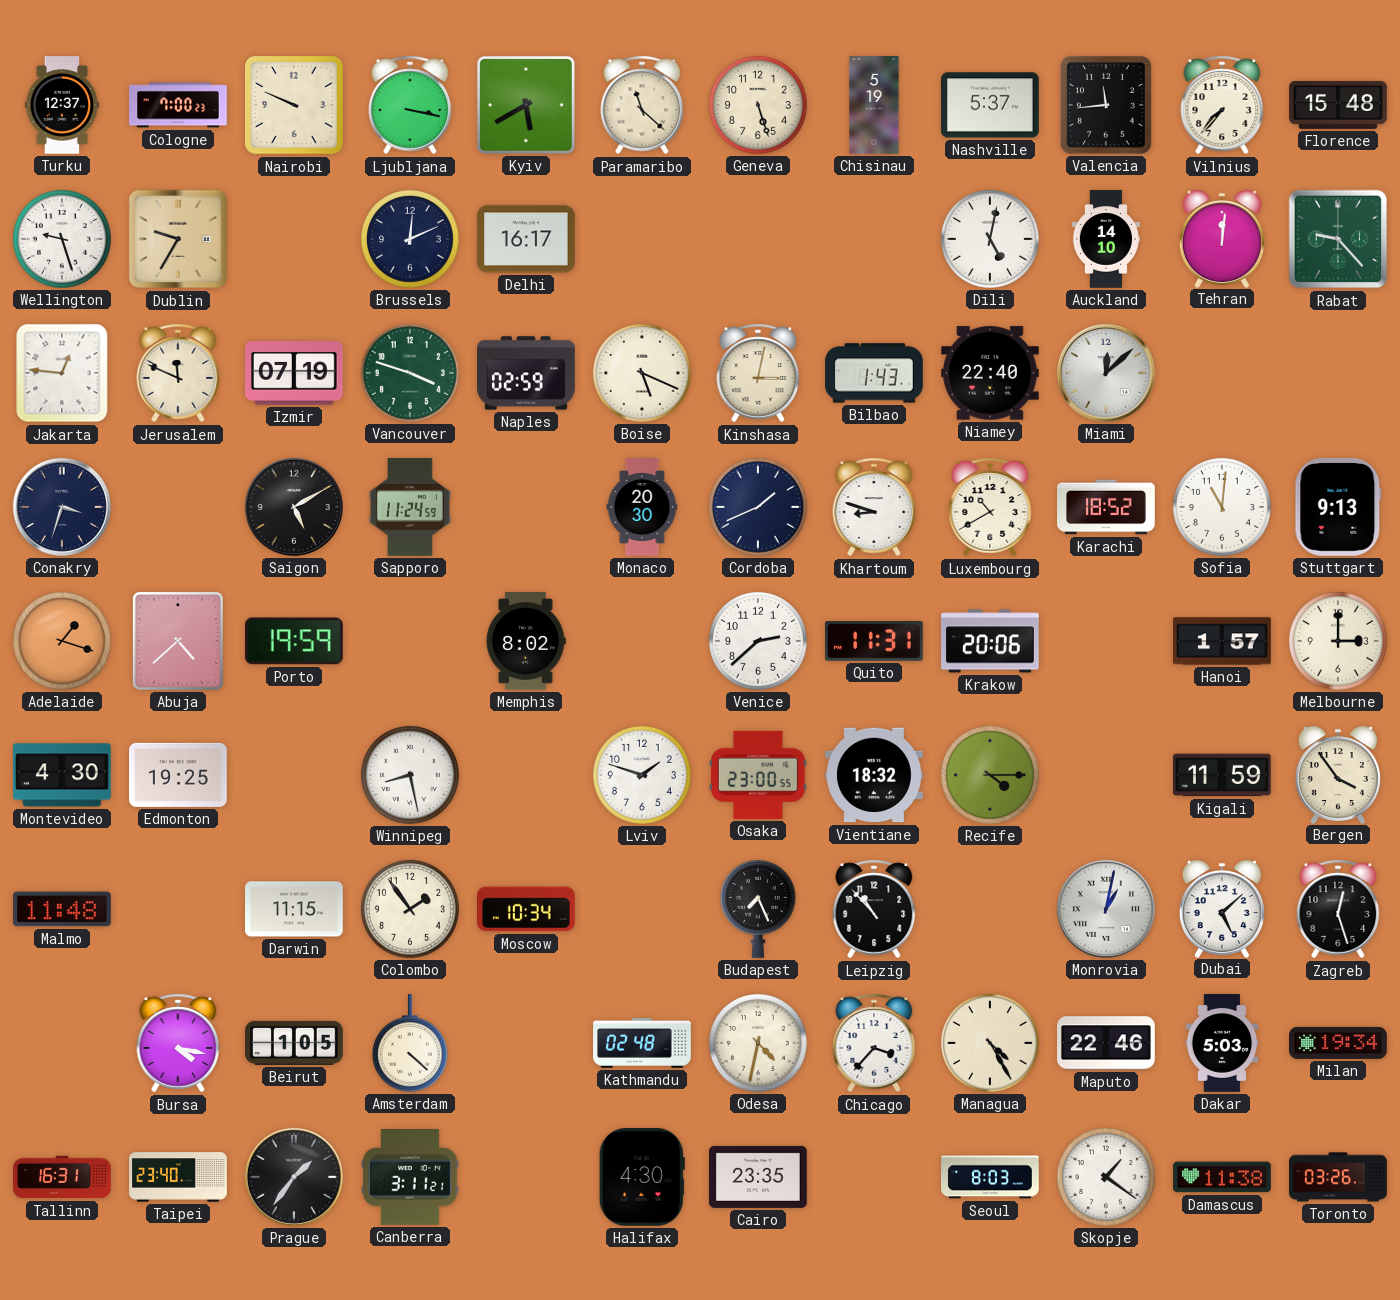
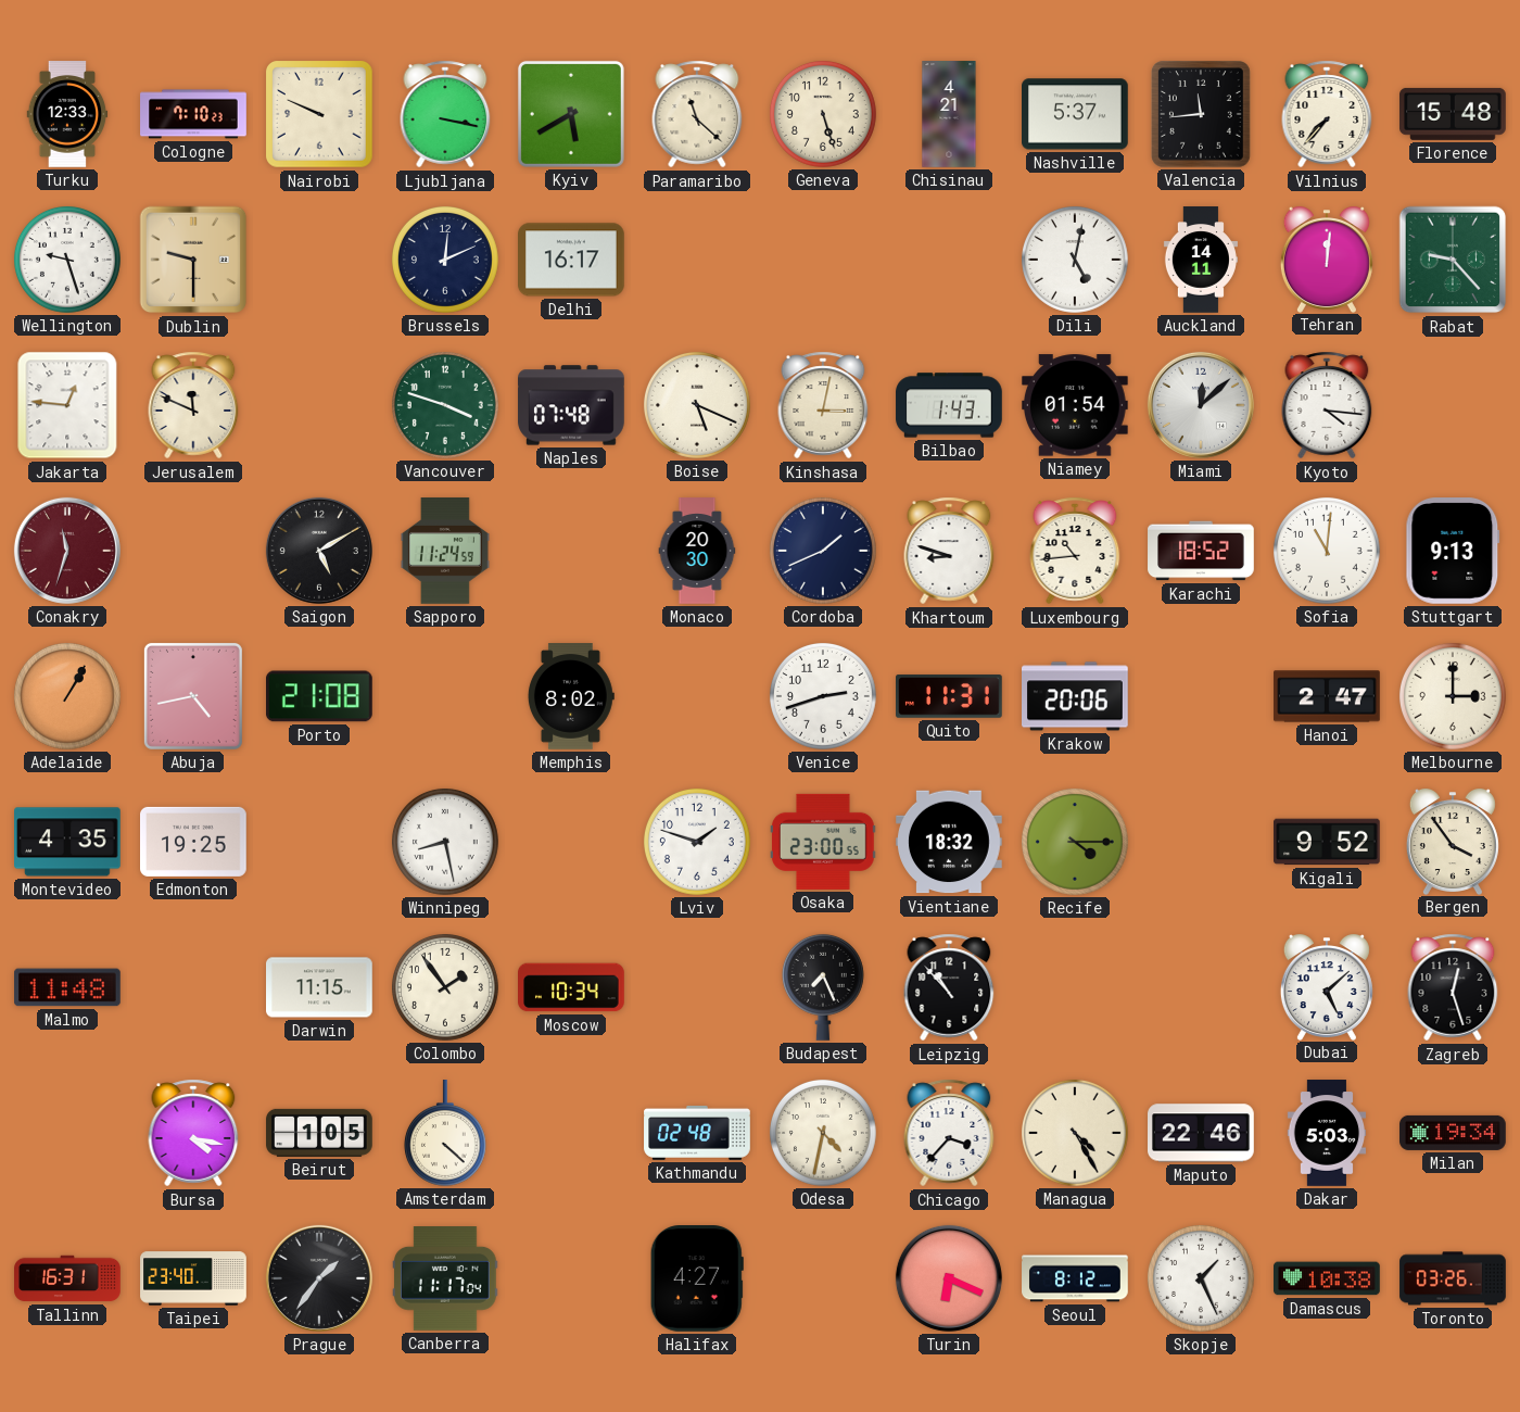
Turku: 12:37 -> 12:33 (67, 114)
Cologne: 7:00 -> 7:10 (193, 114)
Chisinau: 5:19 -> 4:21 (949, 114)
Dublin: 9:35 -> 9:30 (193, 260)
Auckland: 14:10 -> 14:11 (1201, 260)
Izmir: 07:19 -> none (295, 373)
Naples: 02:59 -> 07:48 (571, 405)
Niamey: 22:40 -> 01:54 (1076, 405)
Kyoto: none -> 4:16 (1327, 405)
Conakry: 3:33 -> 11:33 (67, 551)
Conakry dial: navy -> burgundy (67, 551)
Luxembourg: 10:40 -> 10:44 (1075, 551)
Adelaide: 1:18 -> 1:05 (67, 696)
Abuja: 4:38 -> 4:43 (193, 696)
Porto: 19:59 -> 21:08 (320, 696)
Venice: 2:38 -> 2:42 (823, 696)
Hanoi: 1:57 -> 2:47 (1327, 696)
Montevideo: 4:30 -> 4:35 (68, 842)
Kigali: 11:59 -> 9:52 (1328, 842)
Monrovia: 1:02 -> none (1106, 909)
Canberra: 3:11 -> 11:17 (446, 1279)
Halifax: 4:30 -> 4:27 (697, 1279)
Cairo: 23:35 -> none (758, 1177)
Turin: none -> 6:19 (949, 1278)
Seoul: 8:03 -> 8:12 (1075, 1278)
Skopje: 1:21 -> 1:26 (1201, 1278)
Damascus: 11:38 -> 10:38 (1328, 1278)
